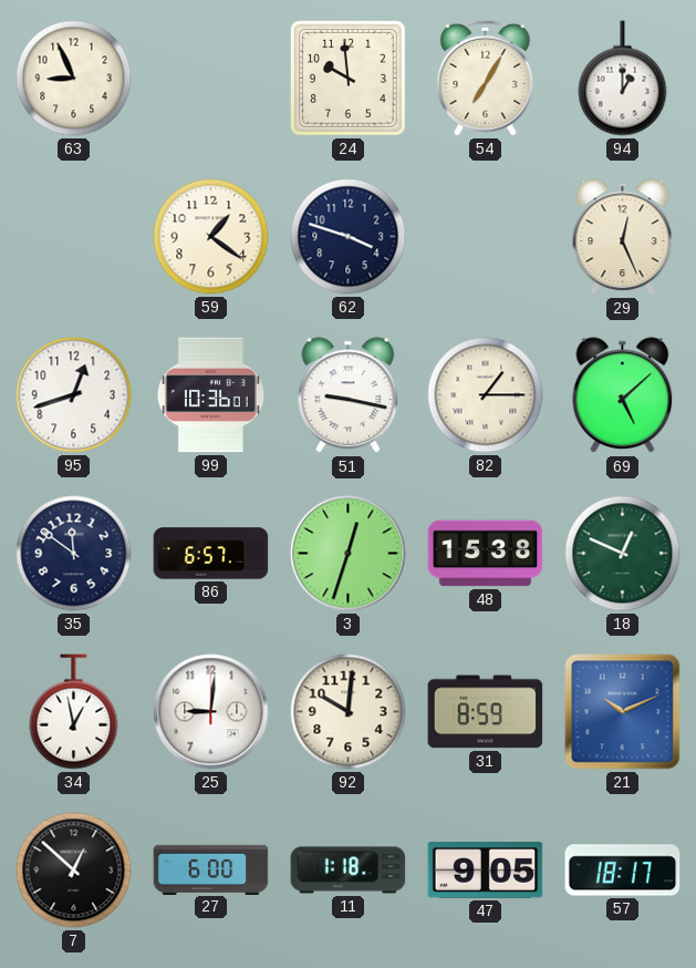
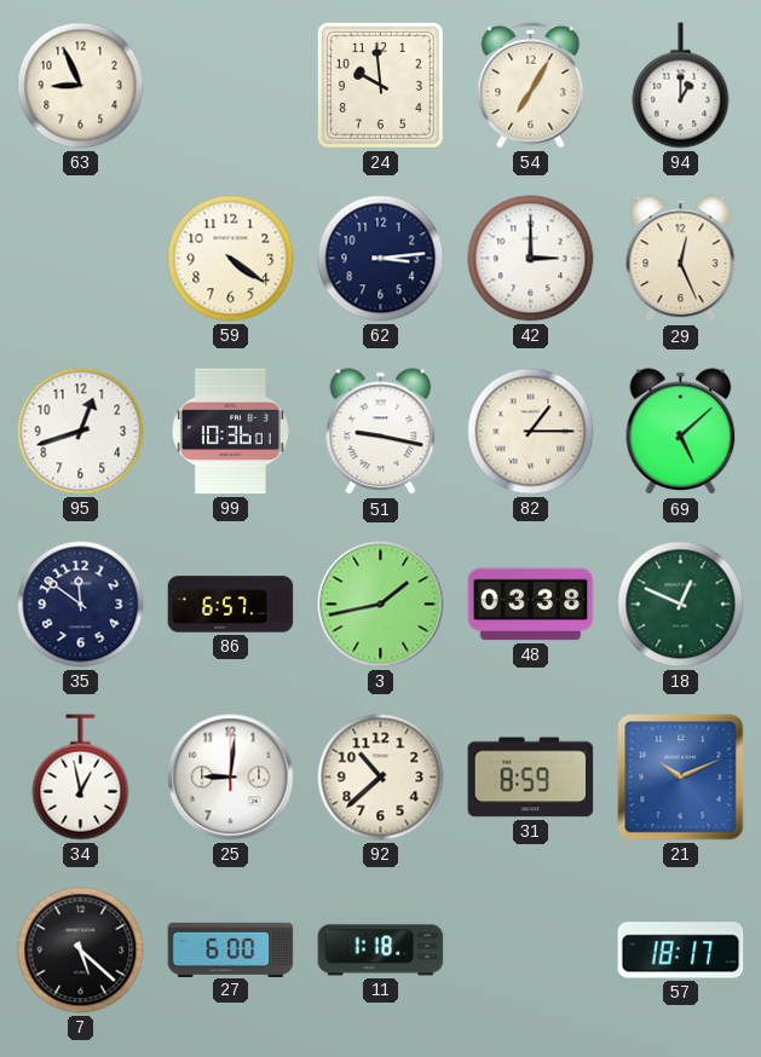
59: 1:21 -> 4:21 (231, 259)
62: 3:48 -> 3:14 (381, 259)
42: none -> 3:00 (531, 259)
3: 12:33 -> 1:43 (381, 605)
48: 15:38 -> 03:38 (531, 605)
92: 10:01 -> 10:38 (381, 778)
7: 12:52 -> 5:22 (81, 951)
47: 9:05 -> none (486, 871)
